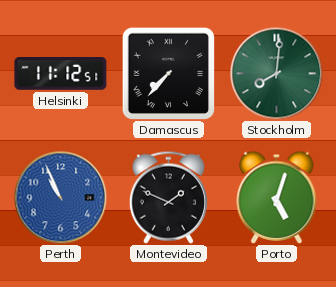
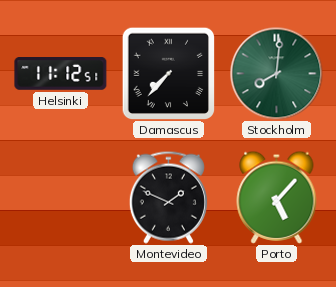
Perth: 10:56 -> none (60, 197)
Porto: 5:03 -> 5:07 (277, 197)
